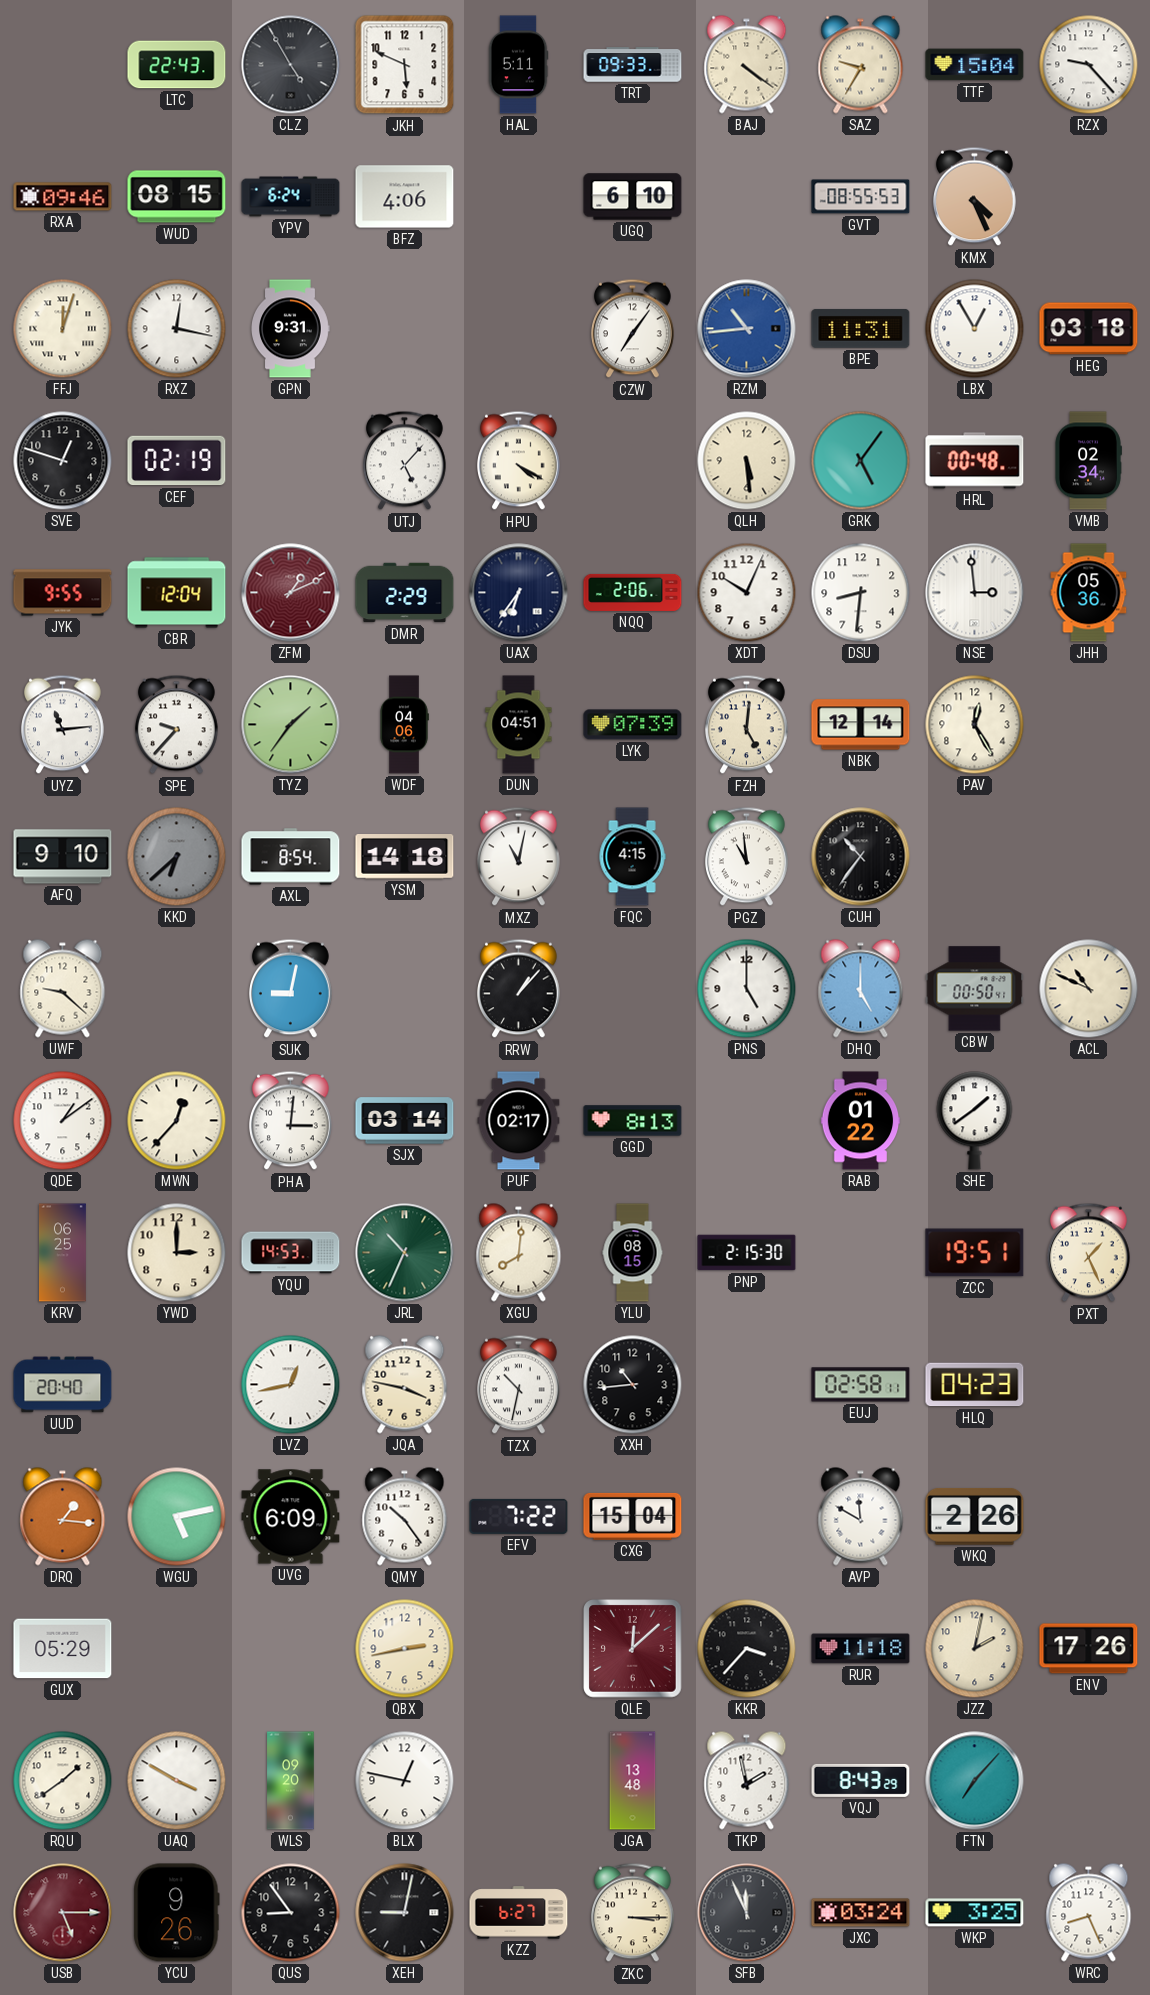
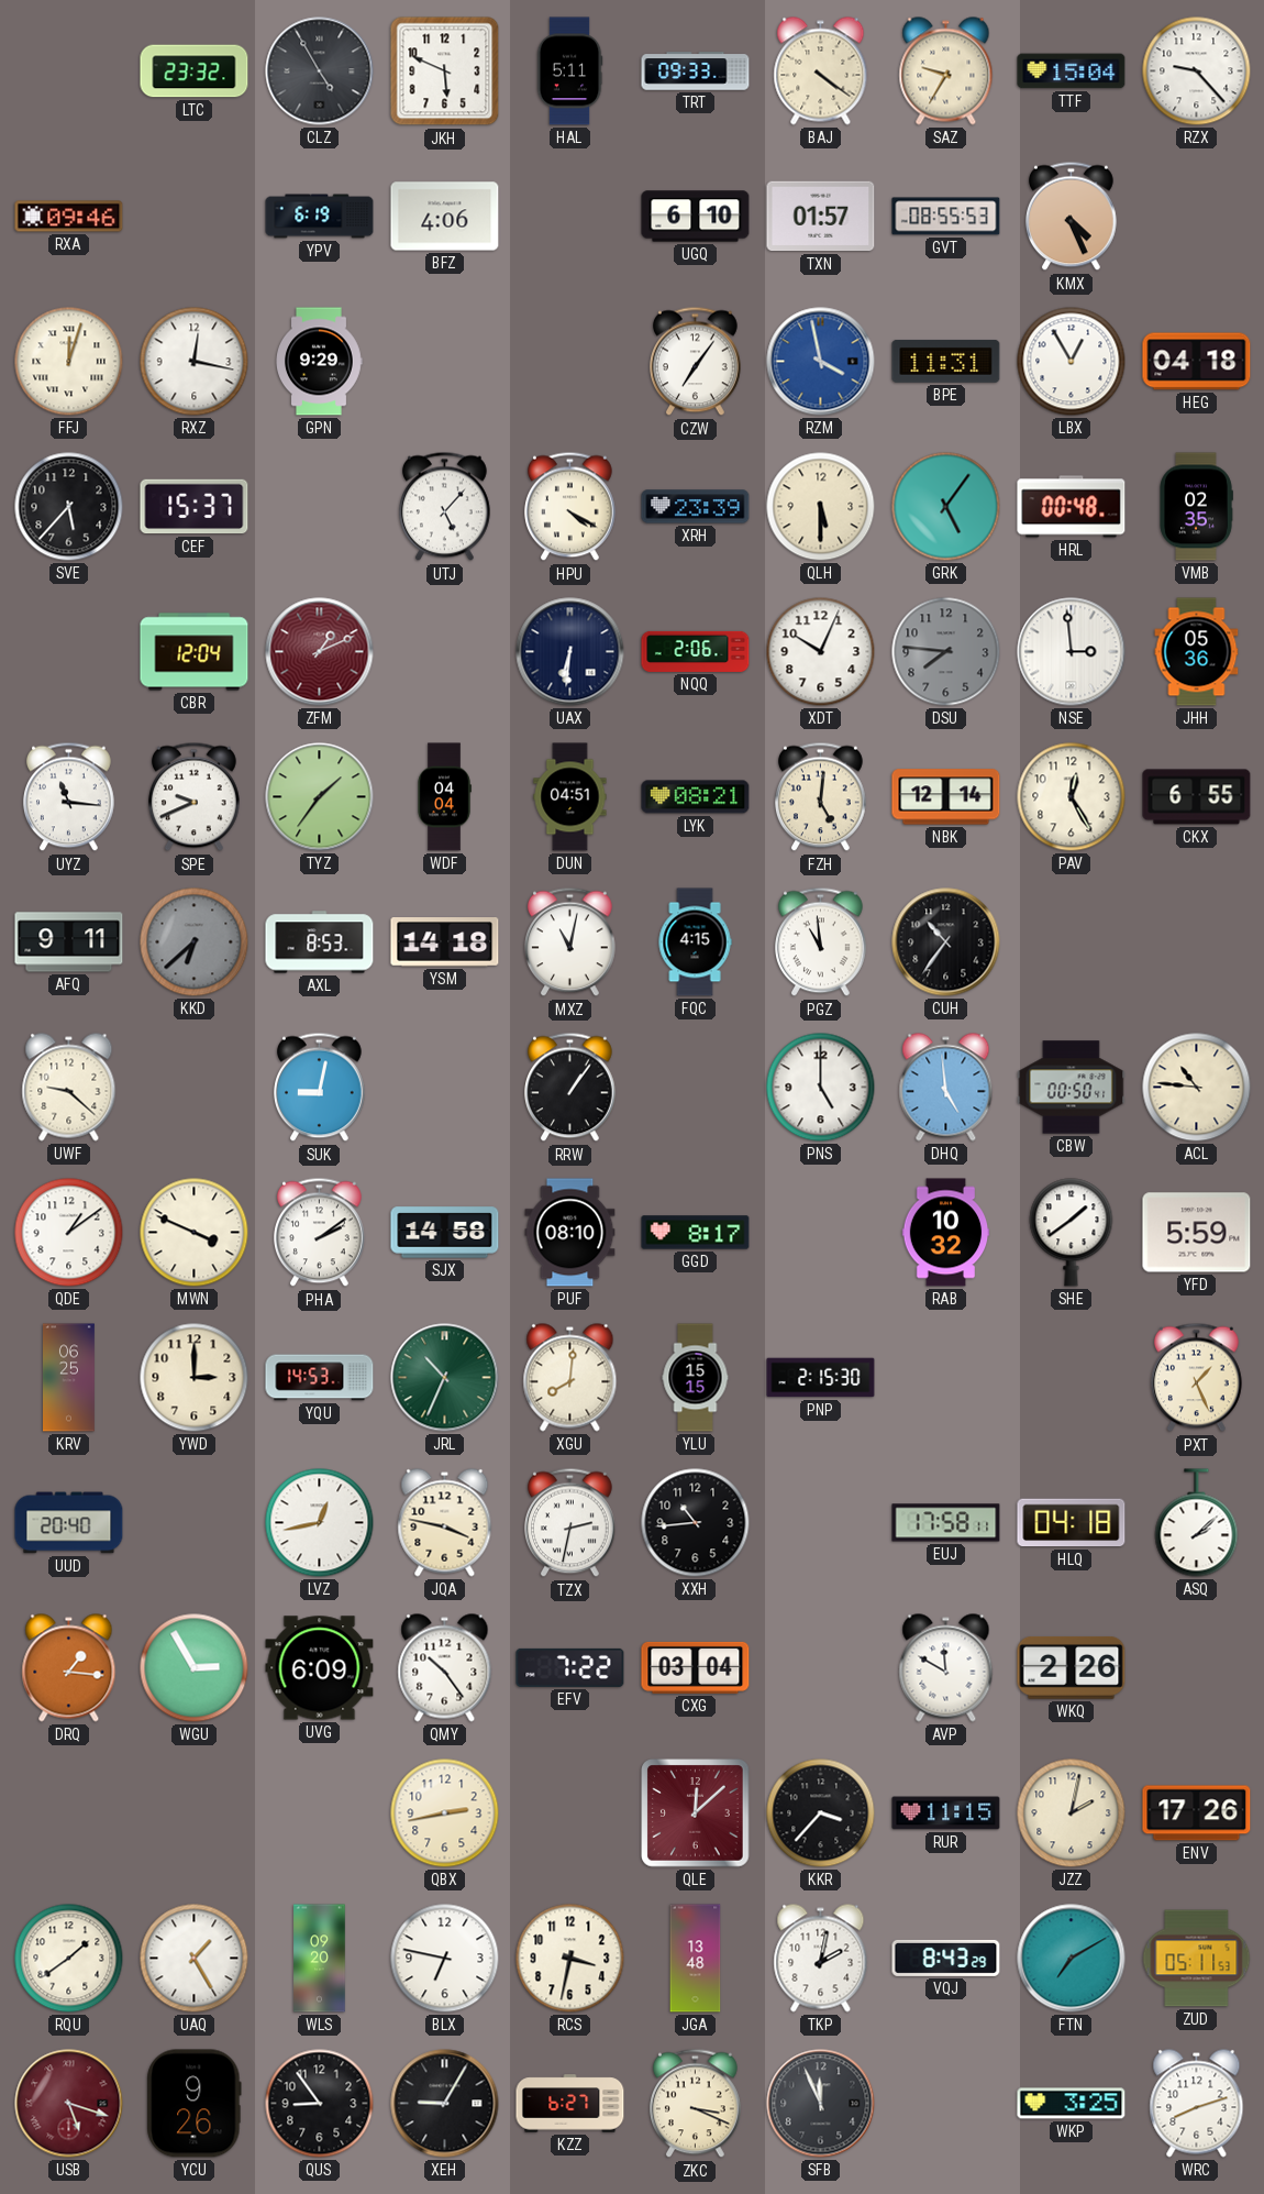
LTC: 22:43 -> 23:32 (195, 71)
WUD: 08:15 -> none (177, 197)
YPV: 6:24 -> 6:19 (320, 217)
TXN: none -> 01:57 (821, 217)
GPN: 9:31 -> 9:29 (319, 362)
RZM: 10:44 -> 3:58 (821, 362)
HEG: 03:18 -> 04:18 (1197, 362)
SVE: 12:48 -> 5:37 (69, 507)
CEF: 02:19 -> 15:37 (195, 507)
XRH: none -> 23:39 (696, 507)
QLH: 5:29 -> 5:30 (821, 507)
VMB: 02:34 -> 02:35 (1196, 507)
JYK: 9:55 -> none (63, 593)
DMR: 2:29 -> none (405, 593)
UAX: 6:36 -> 6:31 (570, 652)
DSU: 8:31 -> 7:46 (946, 652)
DSU dial: white -> grey (946, 652)
UYZ: 11:14 -> 11:16 (69, 797)
SPE: 9:37 -> 9:41 (195, 797)
WDF: 04:06 -> 04:04 (444, 797)
LYK: 07:39 -> 08:21 (696, 797)
CKX: none -> 6:55 (1197, 797)
AFQ: 9:10 -> 9:11 (69, 942)
AXL: 8:54 -> 8:53 (320, 942)
RRW: 1:07 -> 1:06 (570, 1088)
DHQ: 5:00 -> 4:59 (946, 1088)
ACL: 10:49 -> 10:46 (1197, 1088)
MWN: 12:37 -> 3:49 (195, 1233)
PHA: 3:01 -> 2:09 (320, 1233)
SJX: 03:14 -> 14:58 (445, 1233)
PUF: 02:17 -> 08:10 (570, 1233)
GGD: 8:13 -> 8:17 (696, 1233)
RAB: 01:22 -> 10:32 (946, 1233)
YFD: none -> 5:59 (1197, 1233)
YLU: 08:15 -> 15:15 (696, 1378)
ZCC: 19:51 -> none (975, 1253)
TZX: 10:32 -> 2:32 (570, 1523)
EUJ: 02:58 -> 17:58 (946, 1523)
HLQ: 04:23 -> 04:18 (1072, 1523)
ASQ: none -> 2:08 (1197, 1523)
WGU: 5:13 -> 2:55 (195, 1668)
CXG: 15:04 -> 03:04 (696, 1667)
GUX: 05:29 -> none (63, 1649)
RUR: 11:18 -> 11:15 (946, 1813)
UAQ: 3:50 -> 1:25 (195, 1959)
BLX: 12:47 -> 6:47 (445, 1959)
RCS: none -> 3:32 (570, 1959)
TKP: 1:58 -> 2:02 (821, 1959)
FTN: 7:07 -> 7:10 (1072, 1959)
ZUD: none -> 05:11 (1197, 1959)
USB: 5:15 -> 5:18 (69, 2104)
XEH: 9:02 -> 9:05 (445, 2104)
ZKC: 3:15 -> 3:19 (696, 2104)
JXC: 03:24 -> none (861, 1913)
WRC: 8:26 -> 8:12 (1197, 2104)
